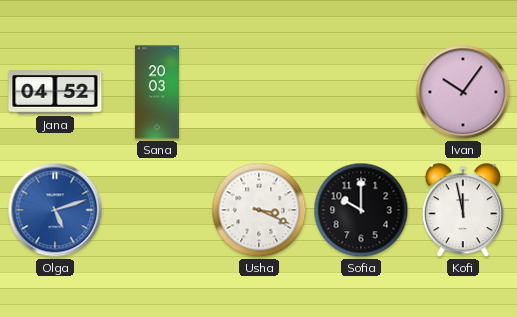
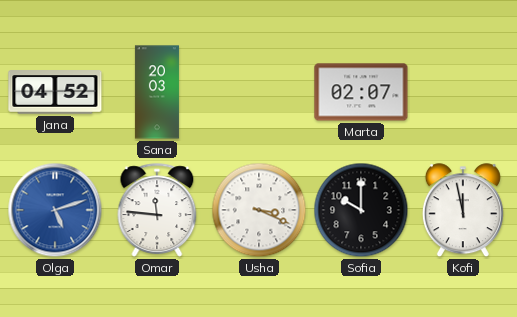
Marta: none -> 02:07 (361, 92)
Ivan: 10:06 -> none (463, 92)
Omar: none -> 11:46 (157, 210)
